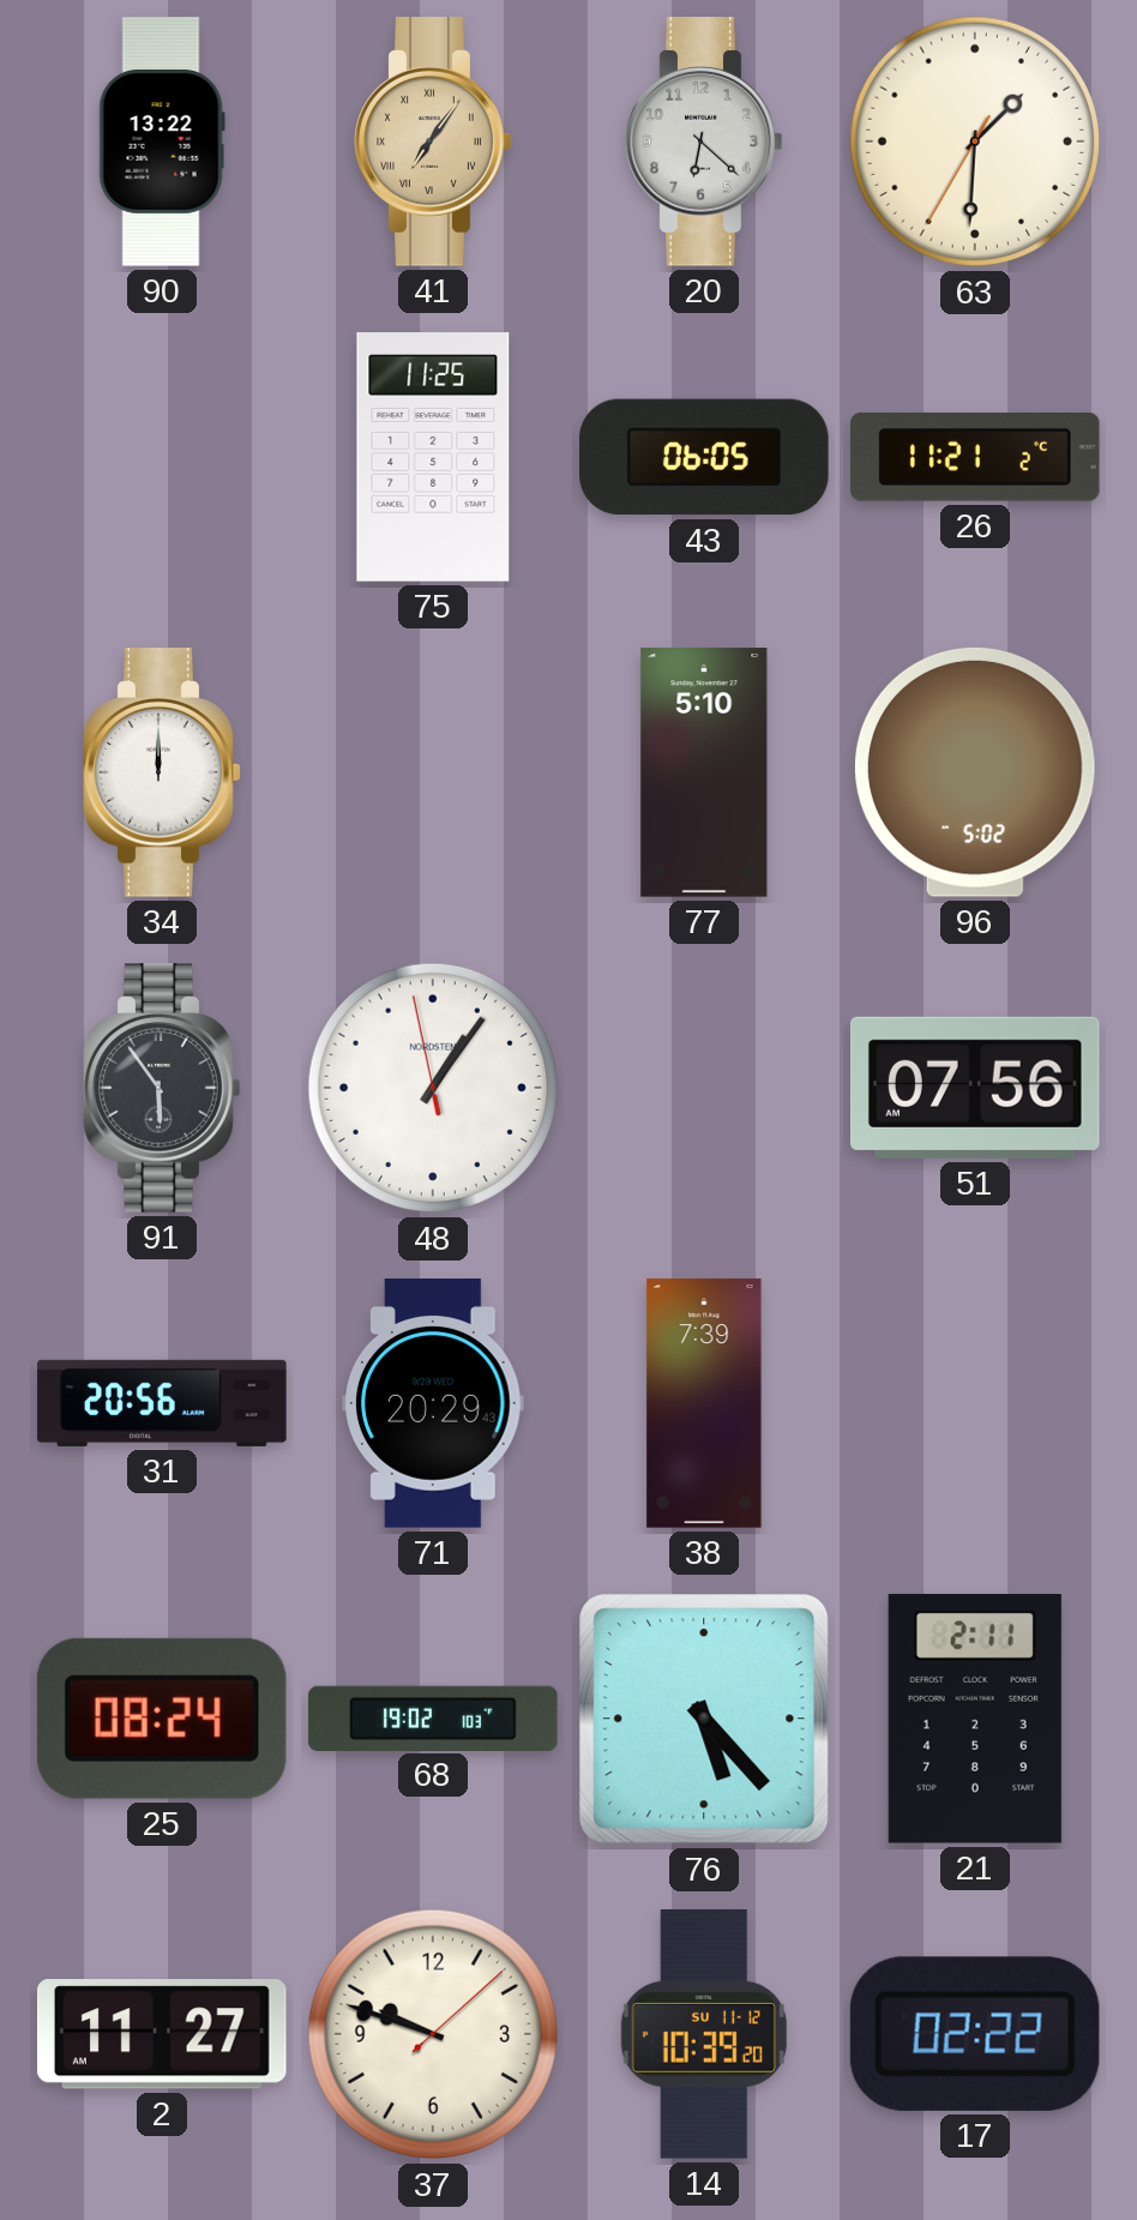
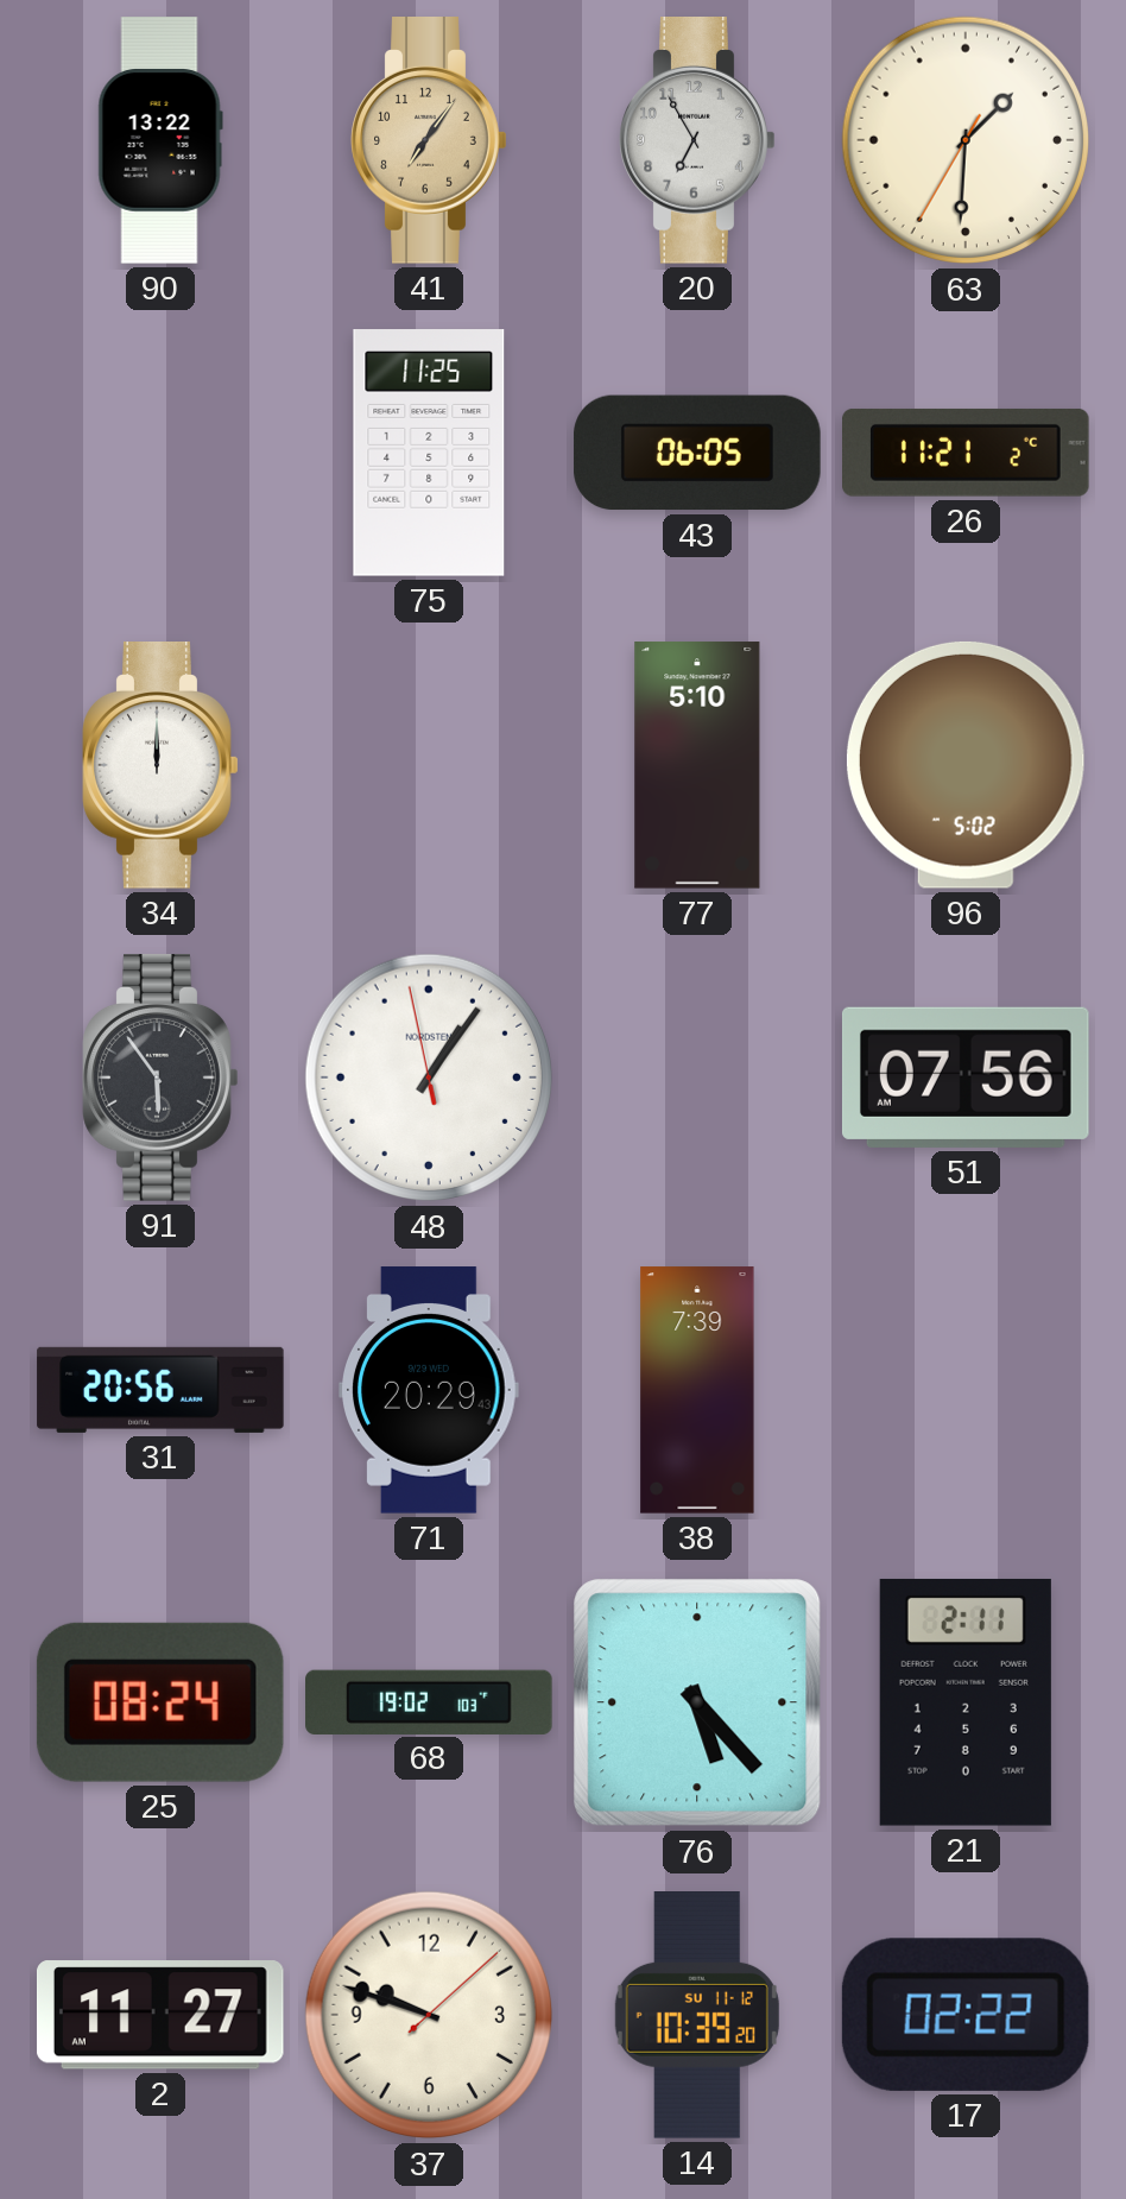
41 numerals: Roman -> Arabic (429, 141)
20: 6:22 -> 6:55 (697, 141)
